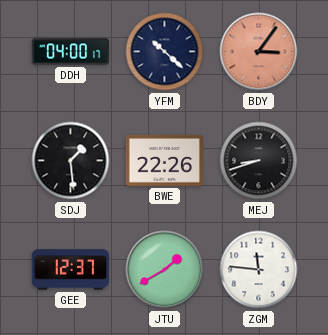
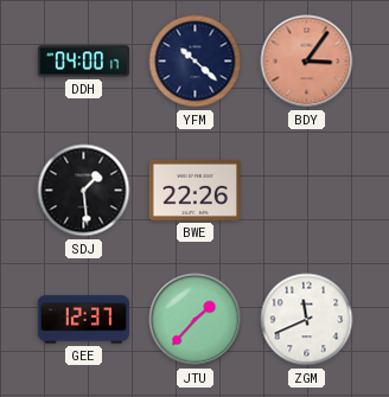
MEJ: 8:42 -> none (259, 161)
JTU: 1:40 -> 1:37 (196, 320)
ZGM: 11:46 -> 11:41 (307, 320)
